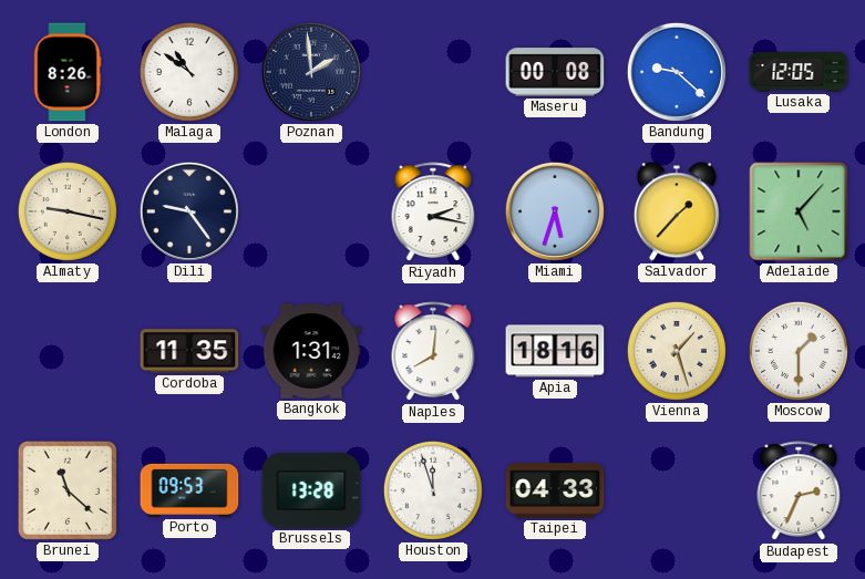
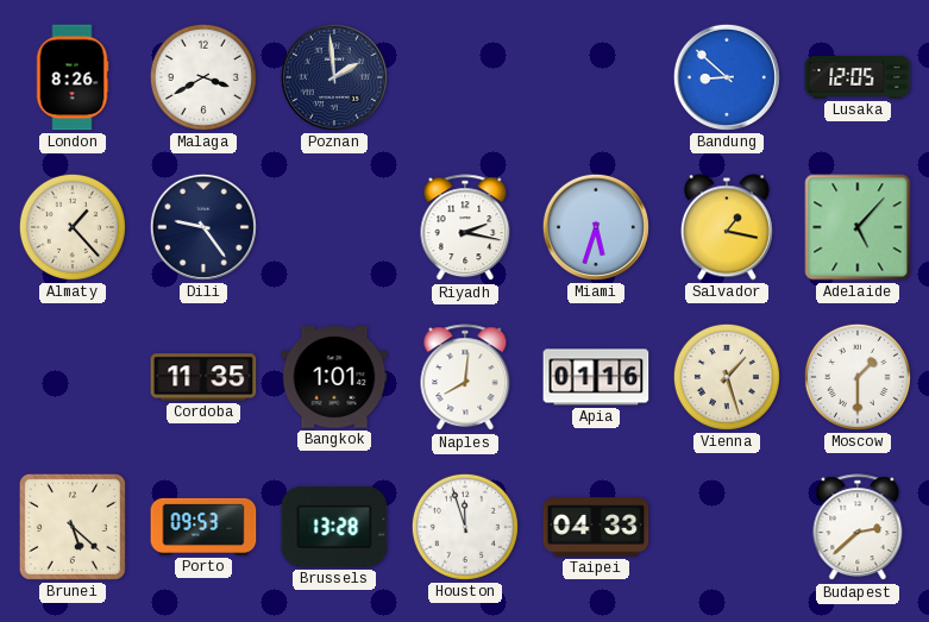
Malaga: 10:51 -> 3:40 (203, 77)
Maseru: 00:08 -> none (555, 72)
Bandung: 9:22 -> 8:52 (727, 77)
Almaty: 9:17 -> 1:23 (73, 227)
Salvador: 1:37 -> 1:17 (727, 227)
Bangkok: 1:31 -> 1:01 (334, 377)
Apia: 18:16 -> 01:16 (596, 377)
Brunei: 11:22 -> 5:22 (73, 527)
Budapest: 2:34 -> 2:38 (858, 528)
